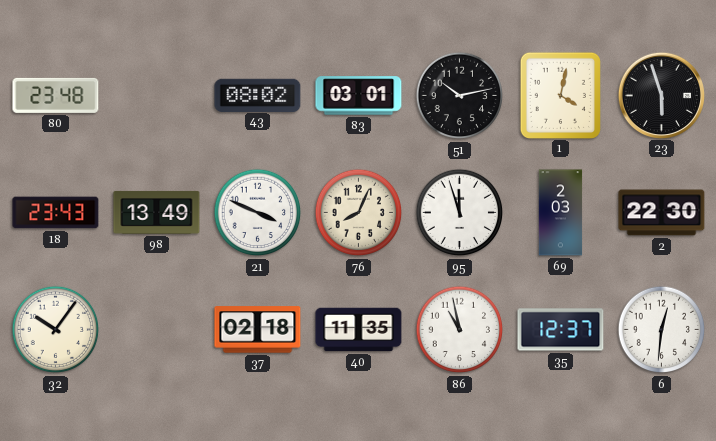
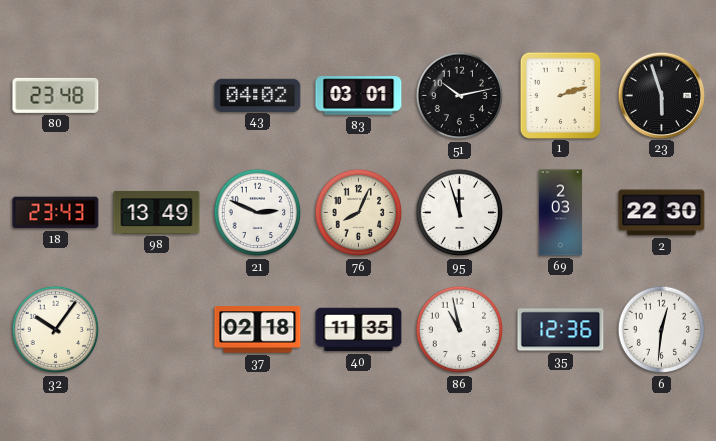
43: 08:02 -> 04:02 (258, 95)
1: 4:02 -> 2:12 (560, 95)
21: 3:49 -> 2:49 (258, 213)
35: 12:37 -> 12:36 (561, 330)
